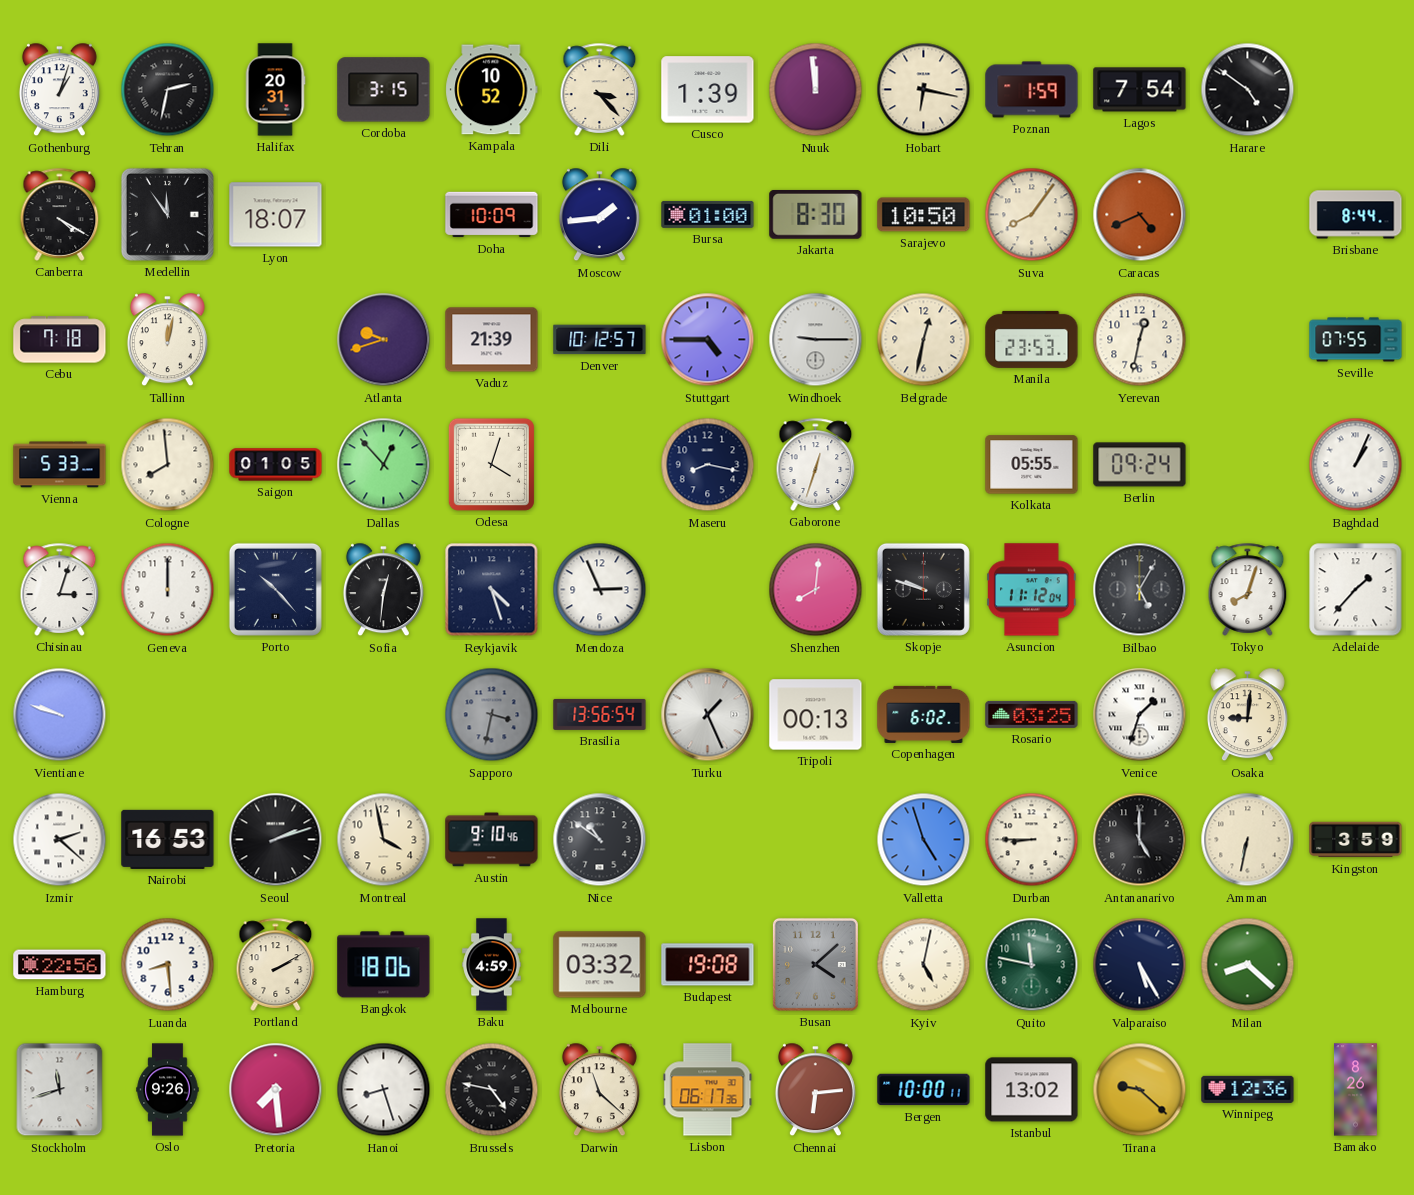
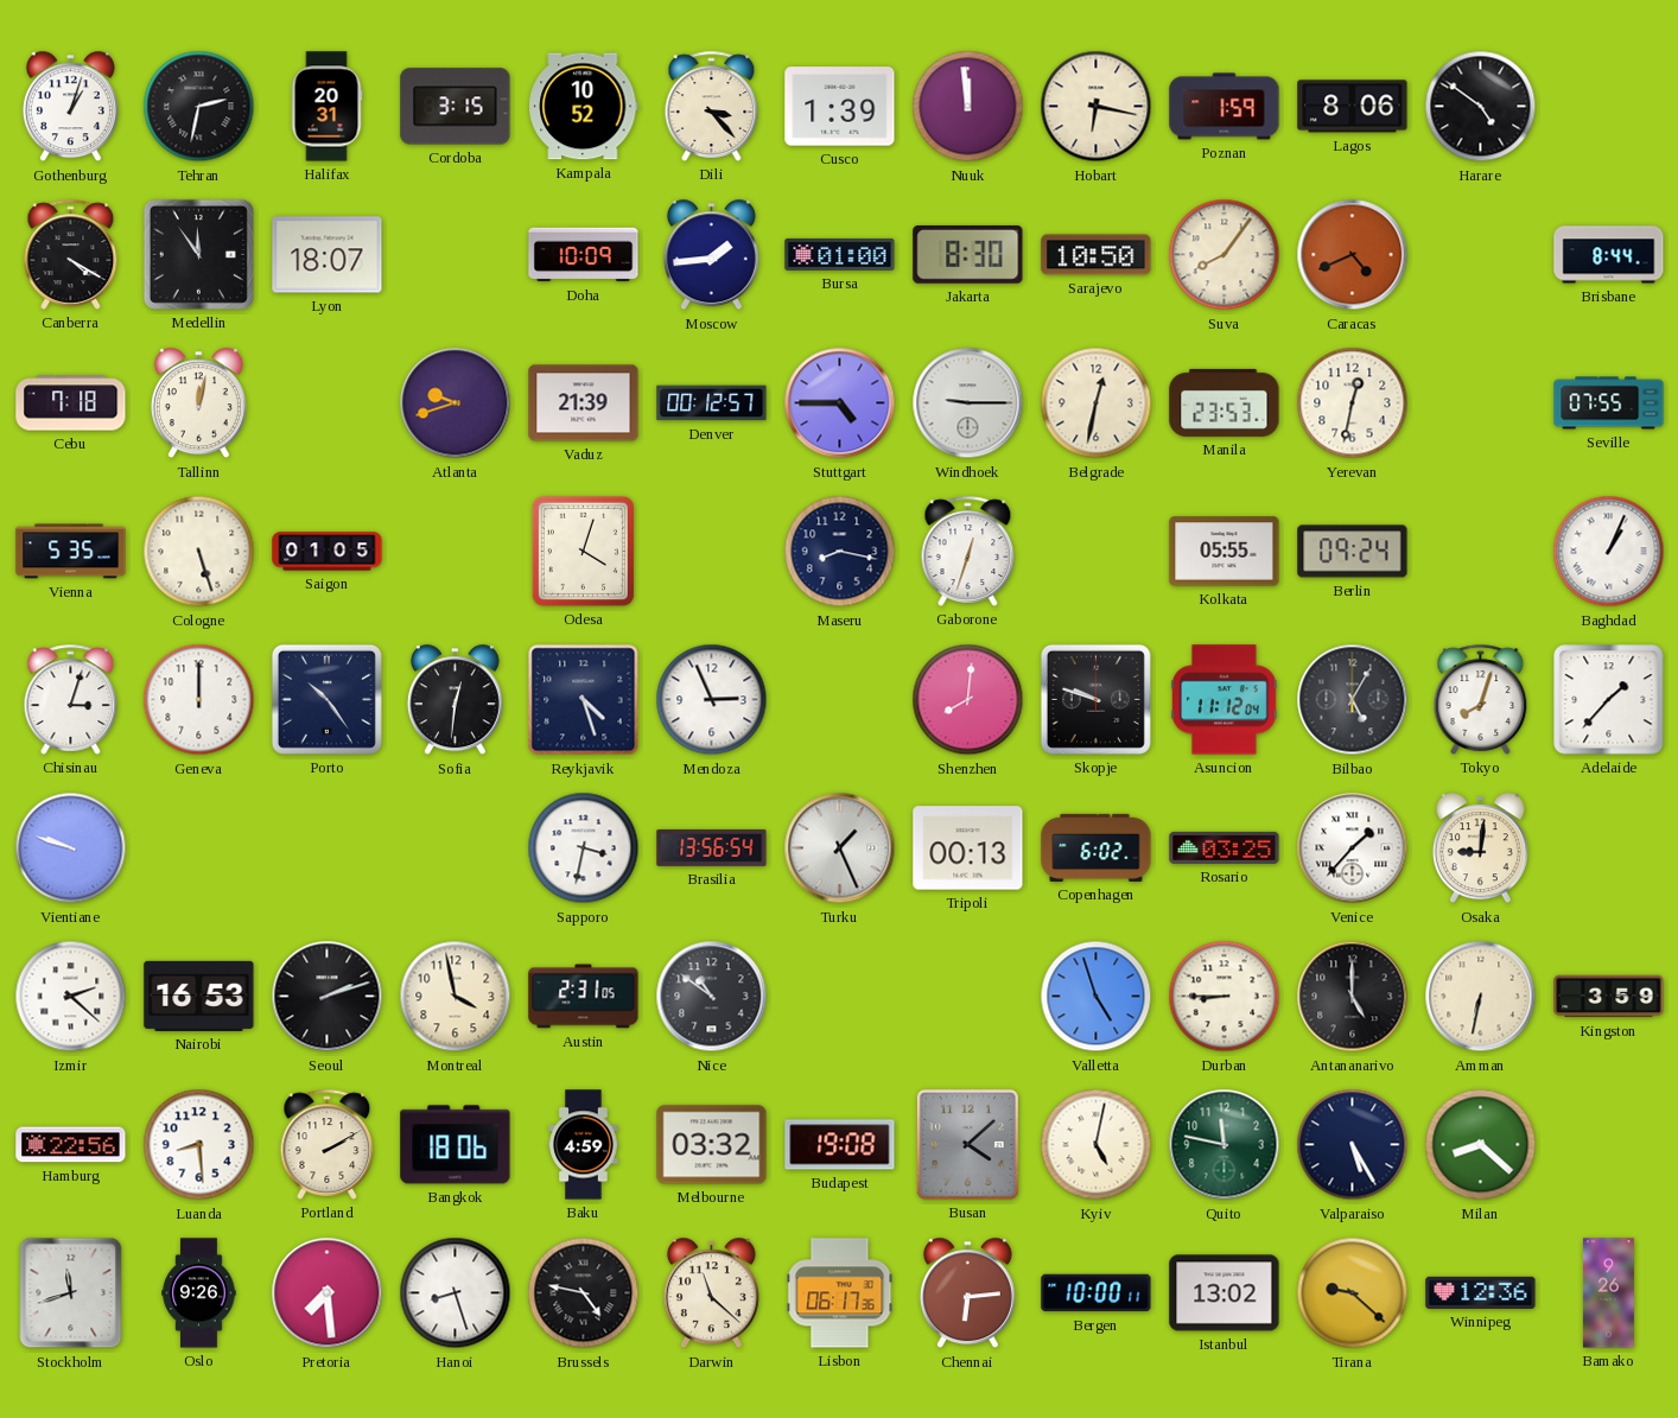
Lagos: 7:54 -> 8:06 (1353, 107)
Denver: 10:12 -> 00:12 (712, 403)
Vienna: 5:33 -> 5:35 (71, 552)
Cologne: 7:59 -> 5:27 (199, 552)
Dallas: 12:53 -> none (384, 465)
Porto: 10:23 -> 10:24 (326, 699)
Sapporo dial: grey -> white (584, 848)
Venice: 1:33 -> 1:37 (1353, 848)
Austin: 9:10 -> 2:31 (584, 997)
Bamako: 8:26 -> 9:26 (1608, 1293)
